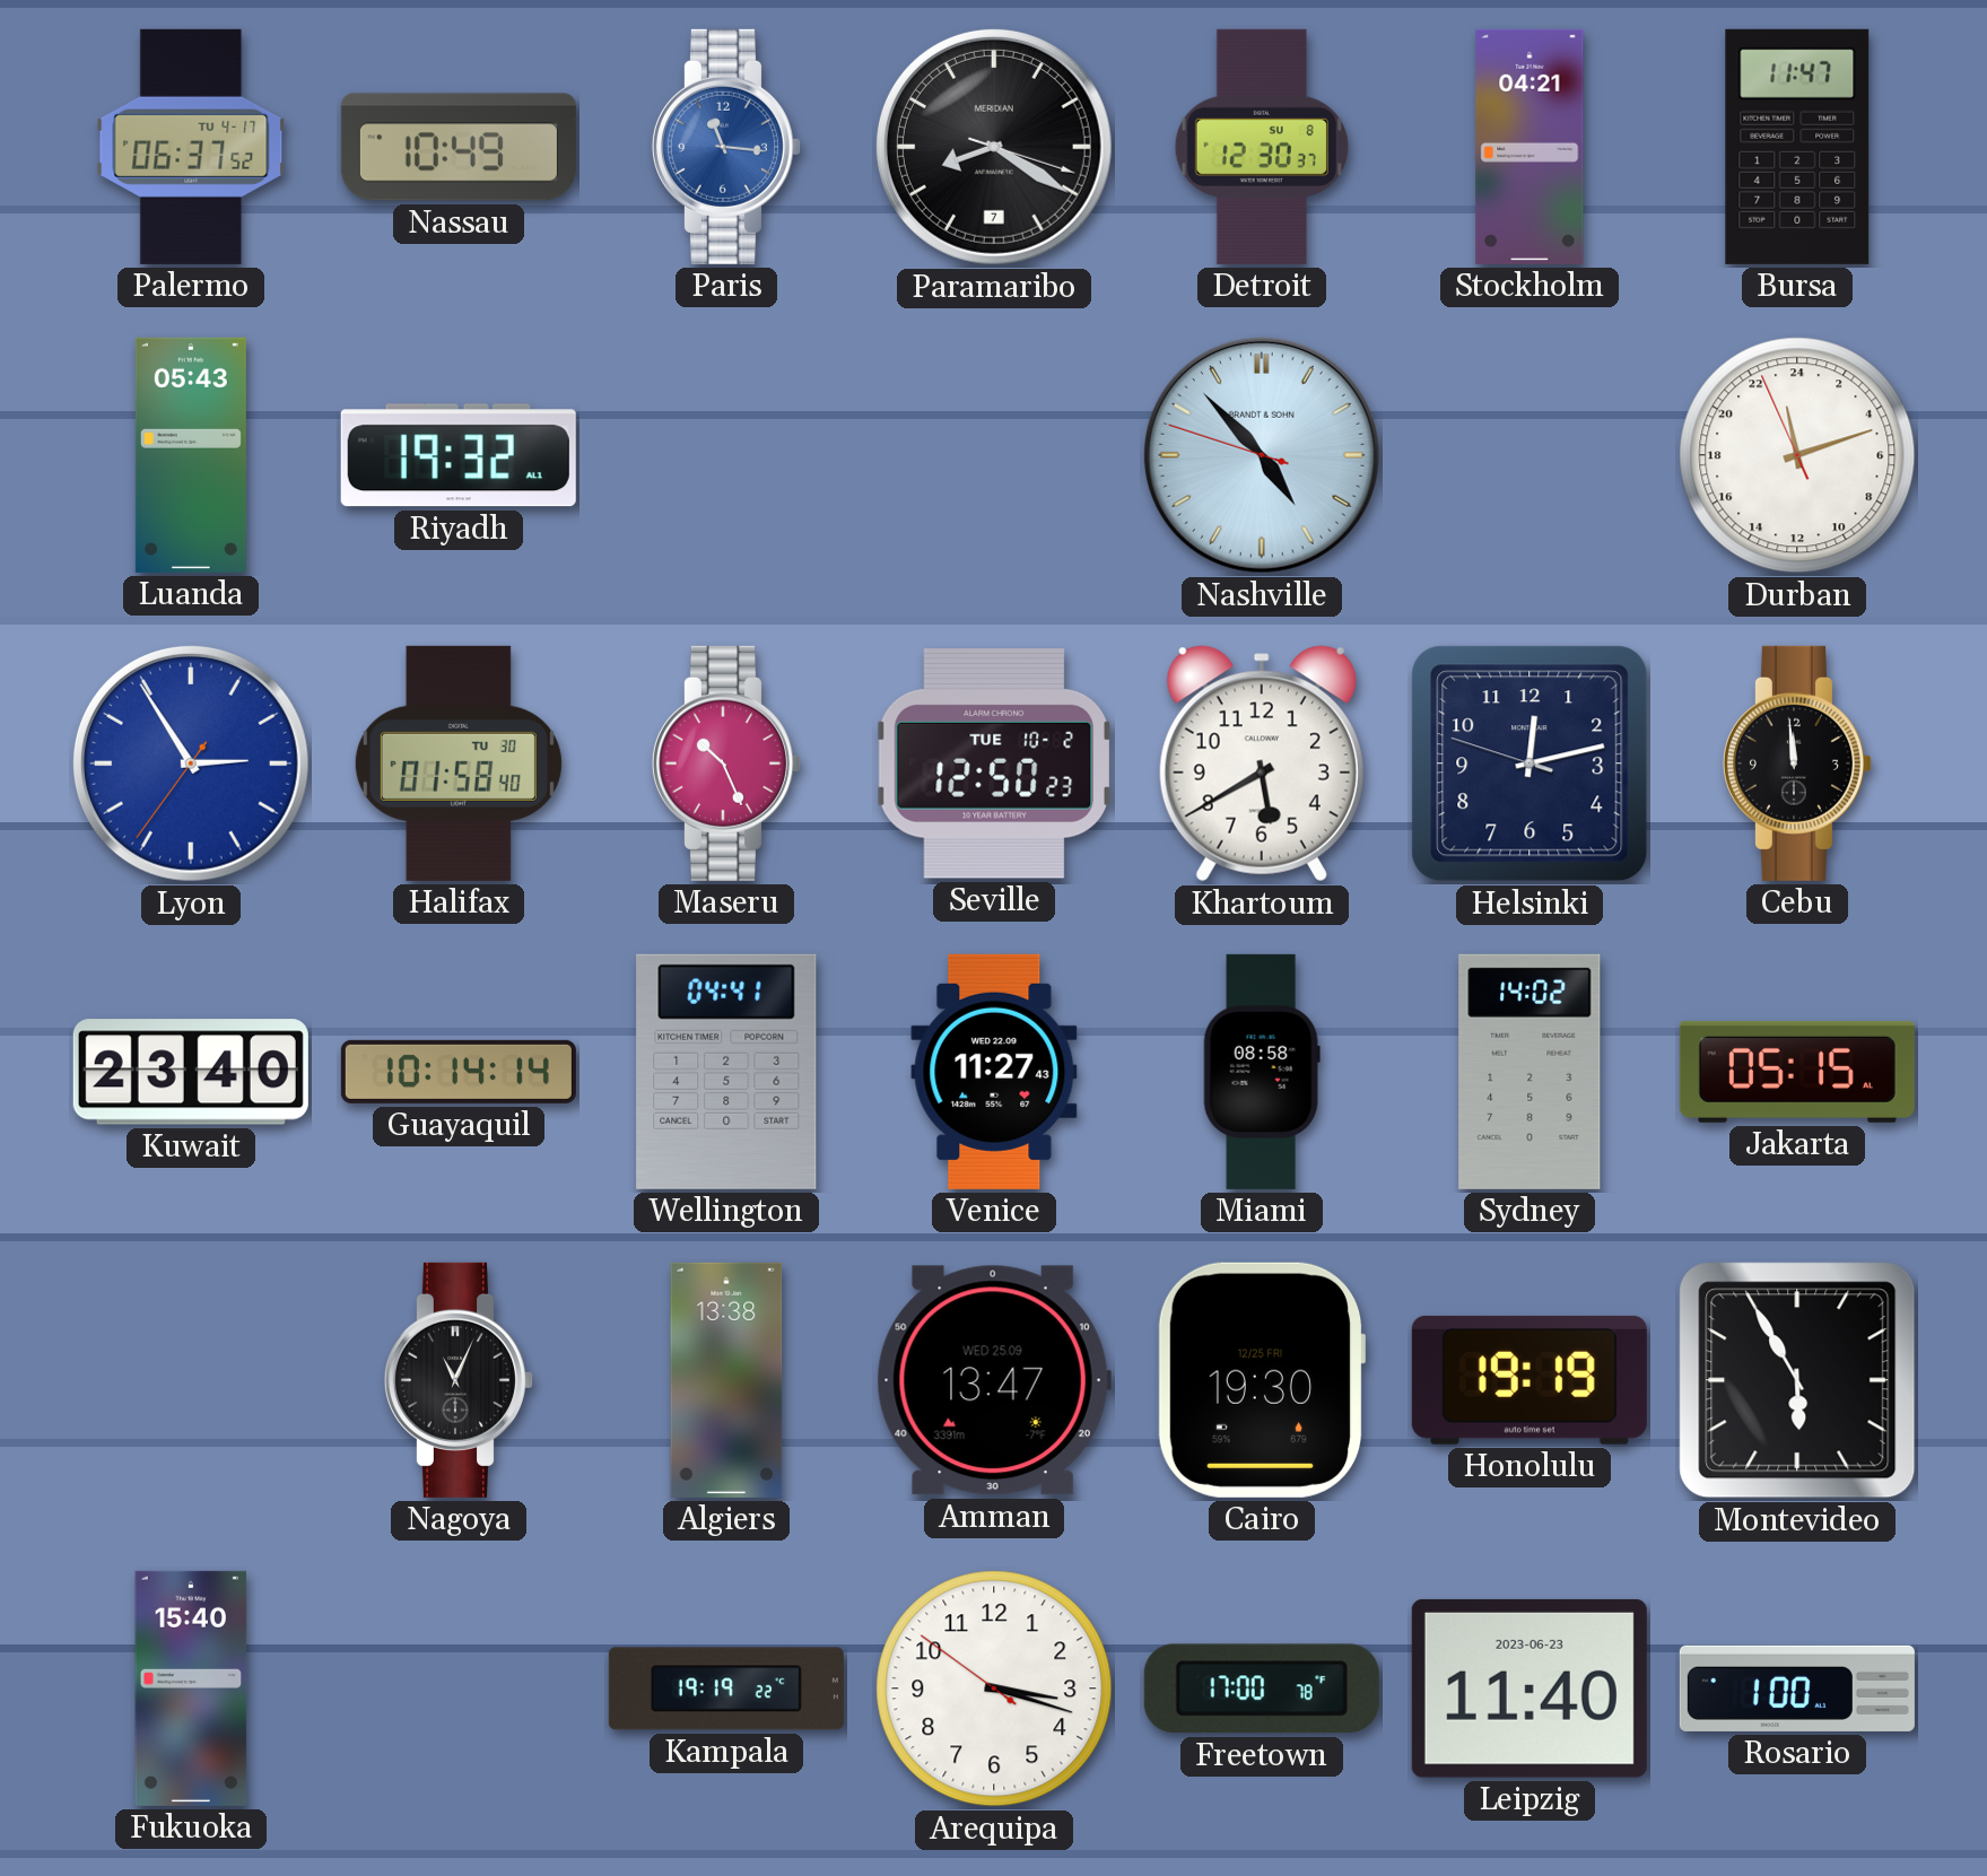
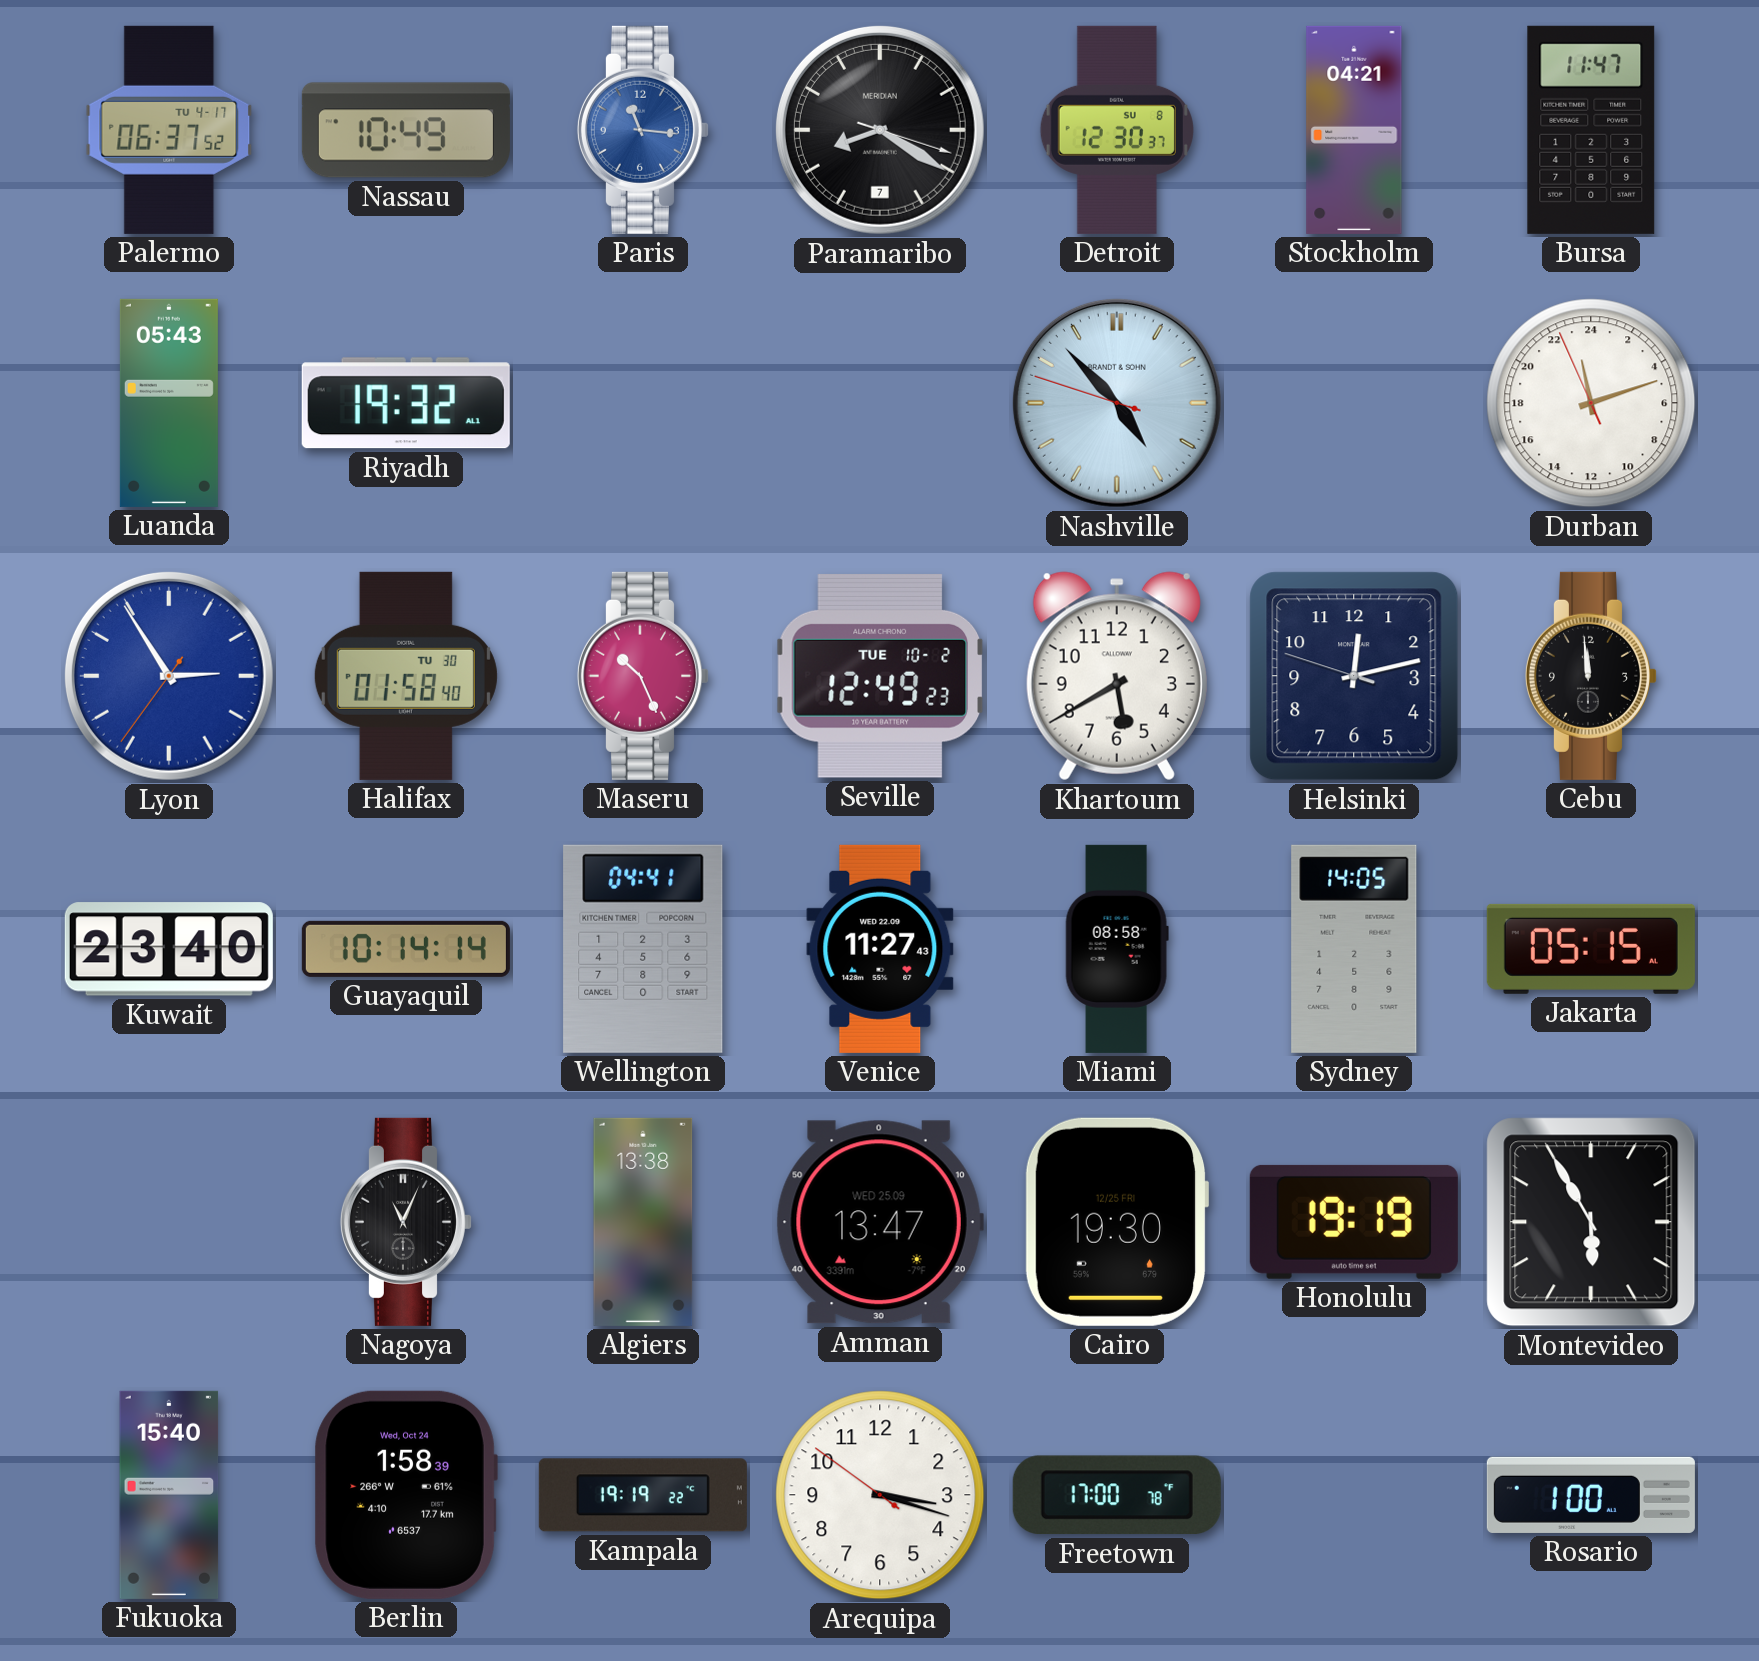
Seville: 12:50 -> 12:49 (879, 676)
Sydney: 14:02 -> 14:05 (1354, 949)
Berlin: none -> 1:58 (406, 1495)
Leipzig: 11:40 -> none (1530, 1689)
